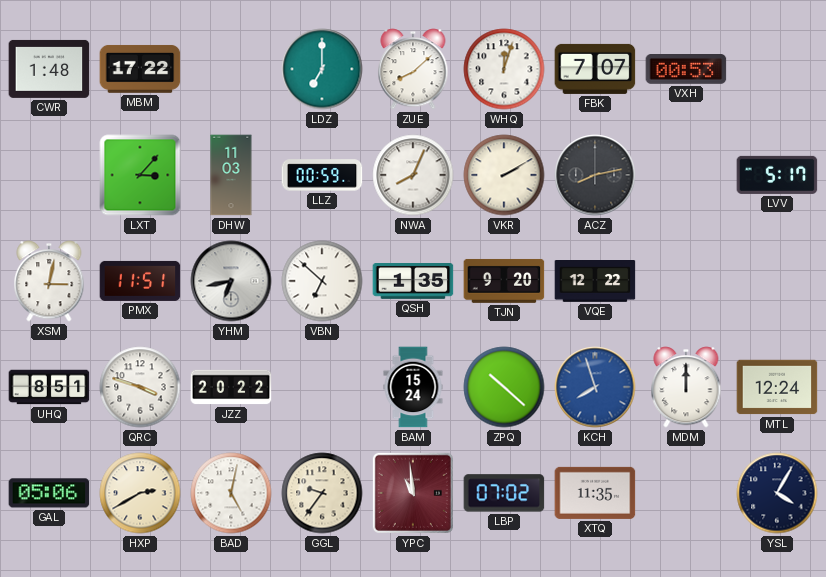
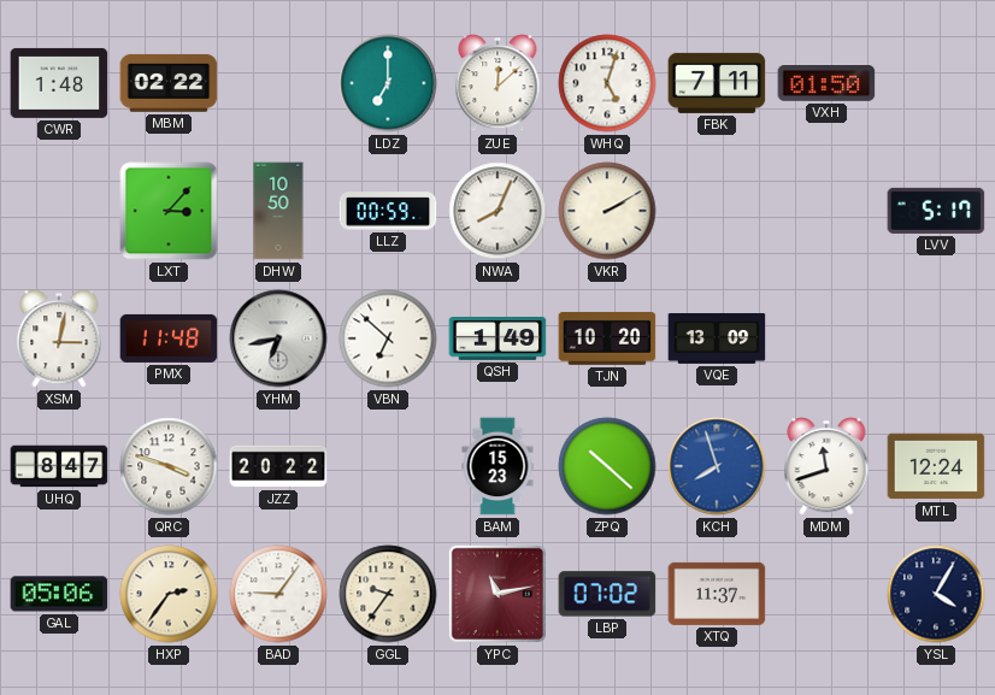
MBM: 17:22 -> 02:22 (169, 83)
ZUE: 8:08 -> 12:08 (497, 83)
WHQ: 12:03 -> 5:03 (607, 83)
FBK: 7:07 -> 7:11 (717, 83)
VXH: 00:53 -> 01:50 (826, 84)
DHW: 11:03 -> 10:50 (278, 211)
ACZ: 8:13 -> none (595, 175)
PMX: 11:51 -> 11:48 (169, 338)
QSH: 1:35 -> 1:49 (497, 340)
TJN: 9:20 -> 10:20 (607, 338)
VQE: 12:22 -> 13:09 (717, 340)
UHQ: 8:51 -> 8:47 (59, 466)
BAM: 15:24 -> 15:23 (497, 466)
MDM: 12:00 -> 11:42 (826, 466)
HXP: 2:40 -> 2:36 (169, 594)
BAD: 5:02 -> 9:06 (278, 594)
YPC: 10:59 -> 11:13 (497, 594)
XTQ: 11:35 -> 11:37 (717, 594)
